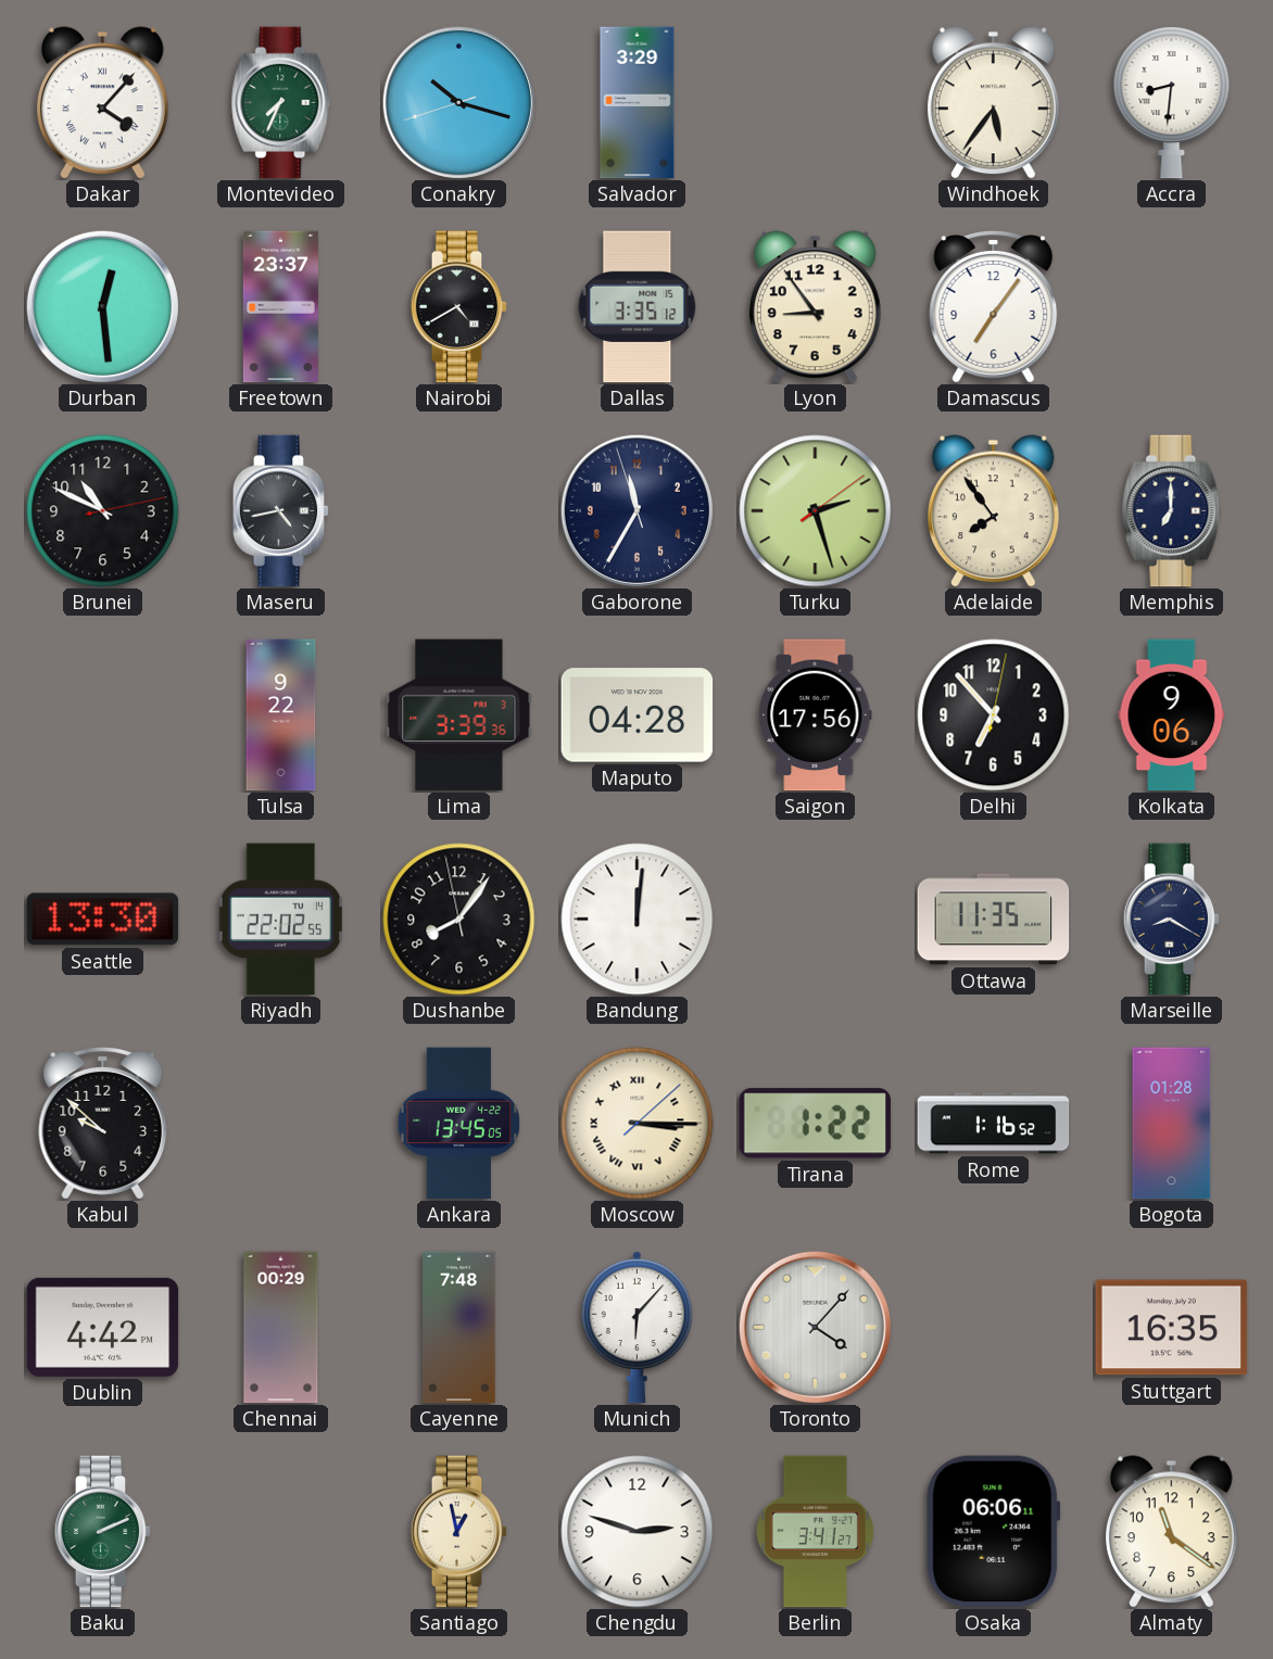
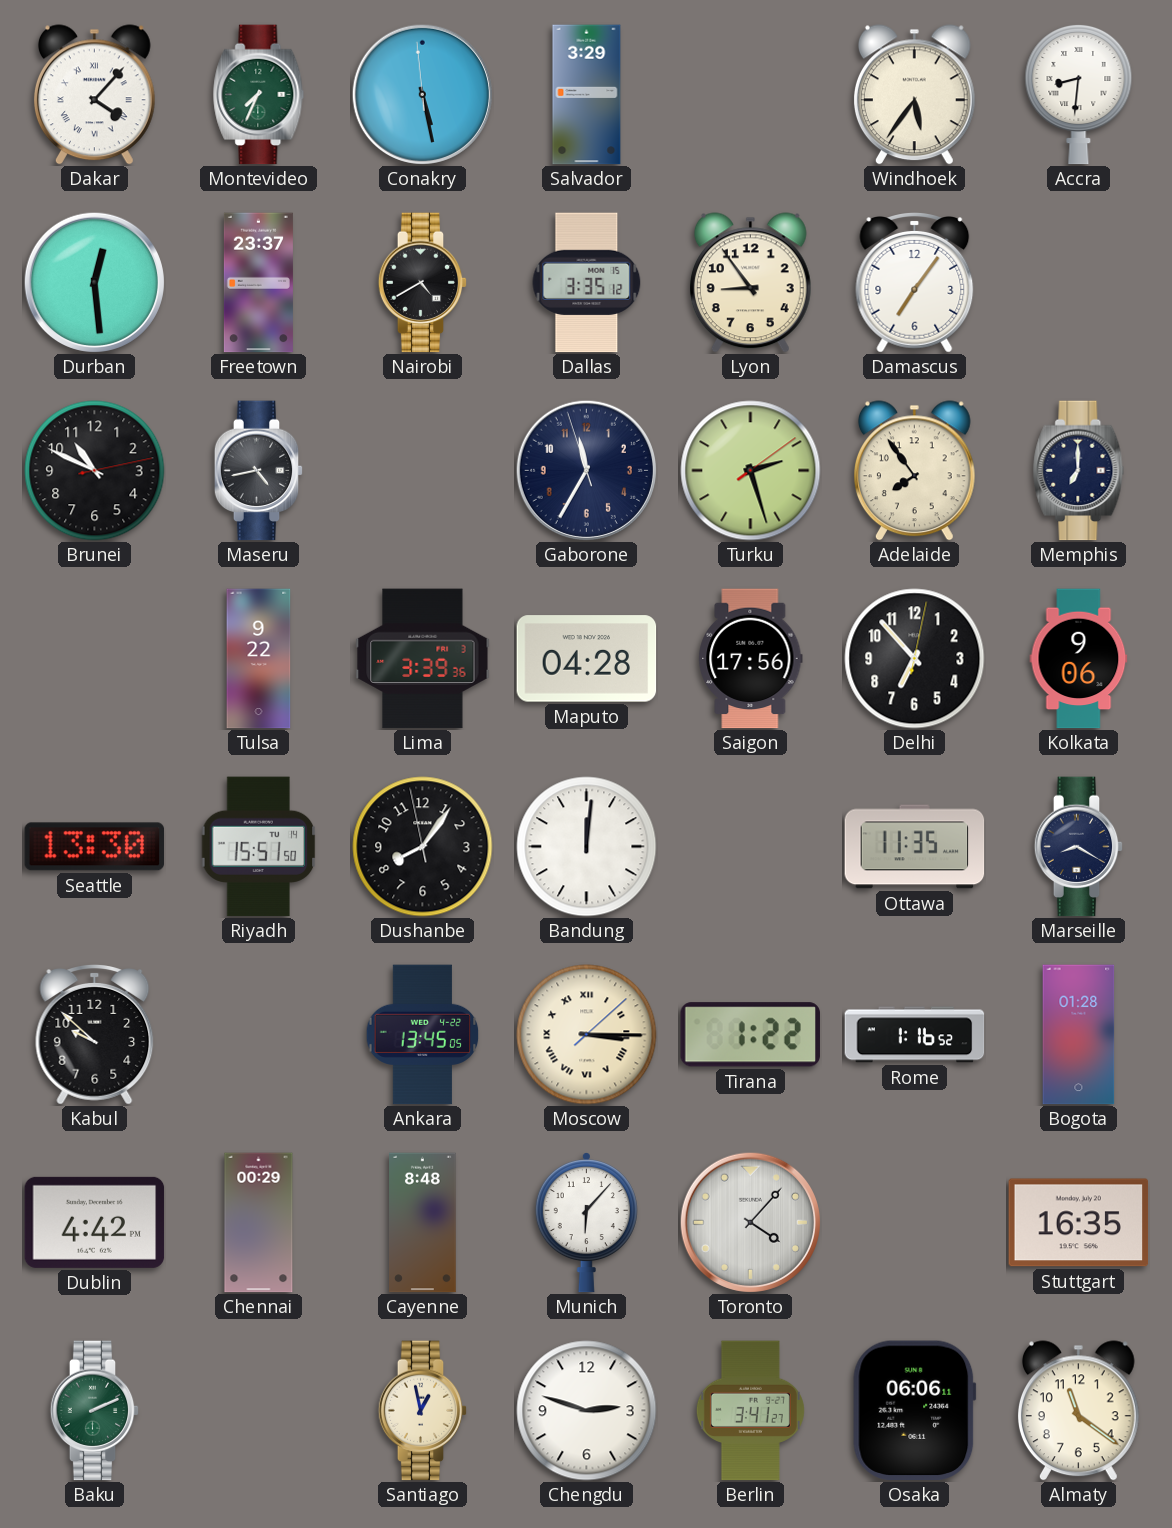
Conakry: 10:17 -> 5:27 (422, 94)
Riyadh: 22:02 -> 15:51 (259, 847)
Cayenne: 7:48 -> 8:48 (423, 1223)
